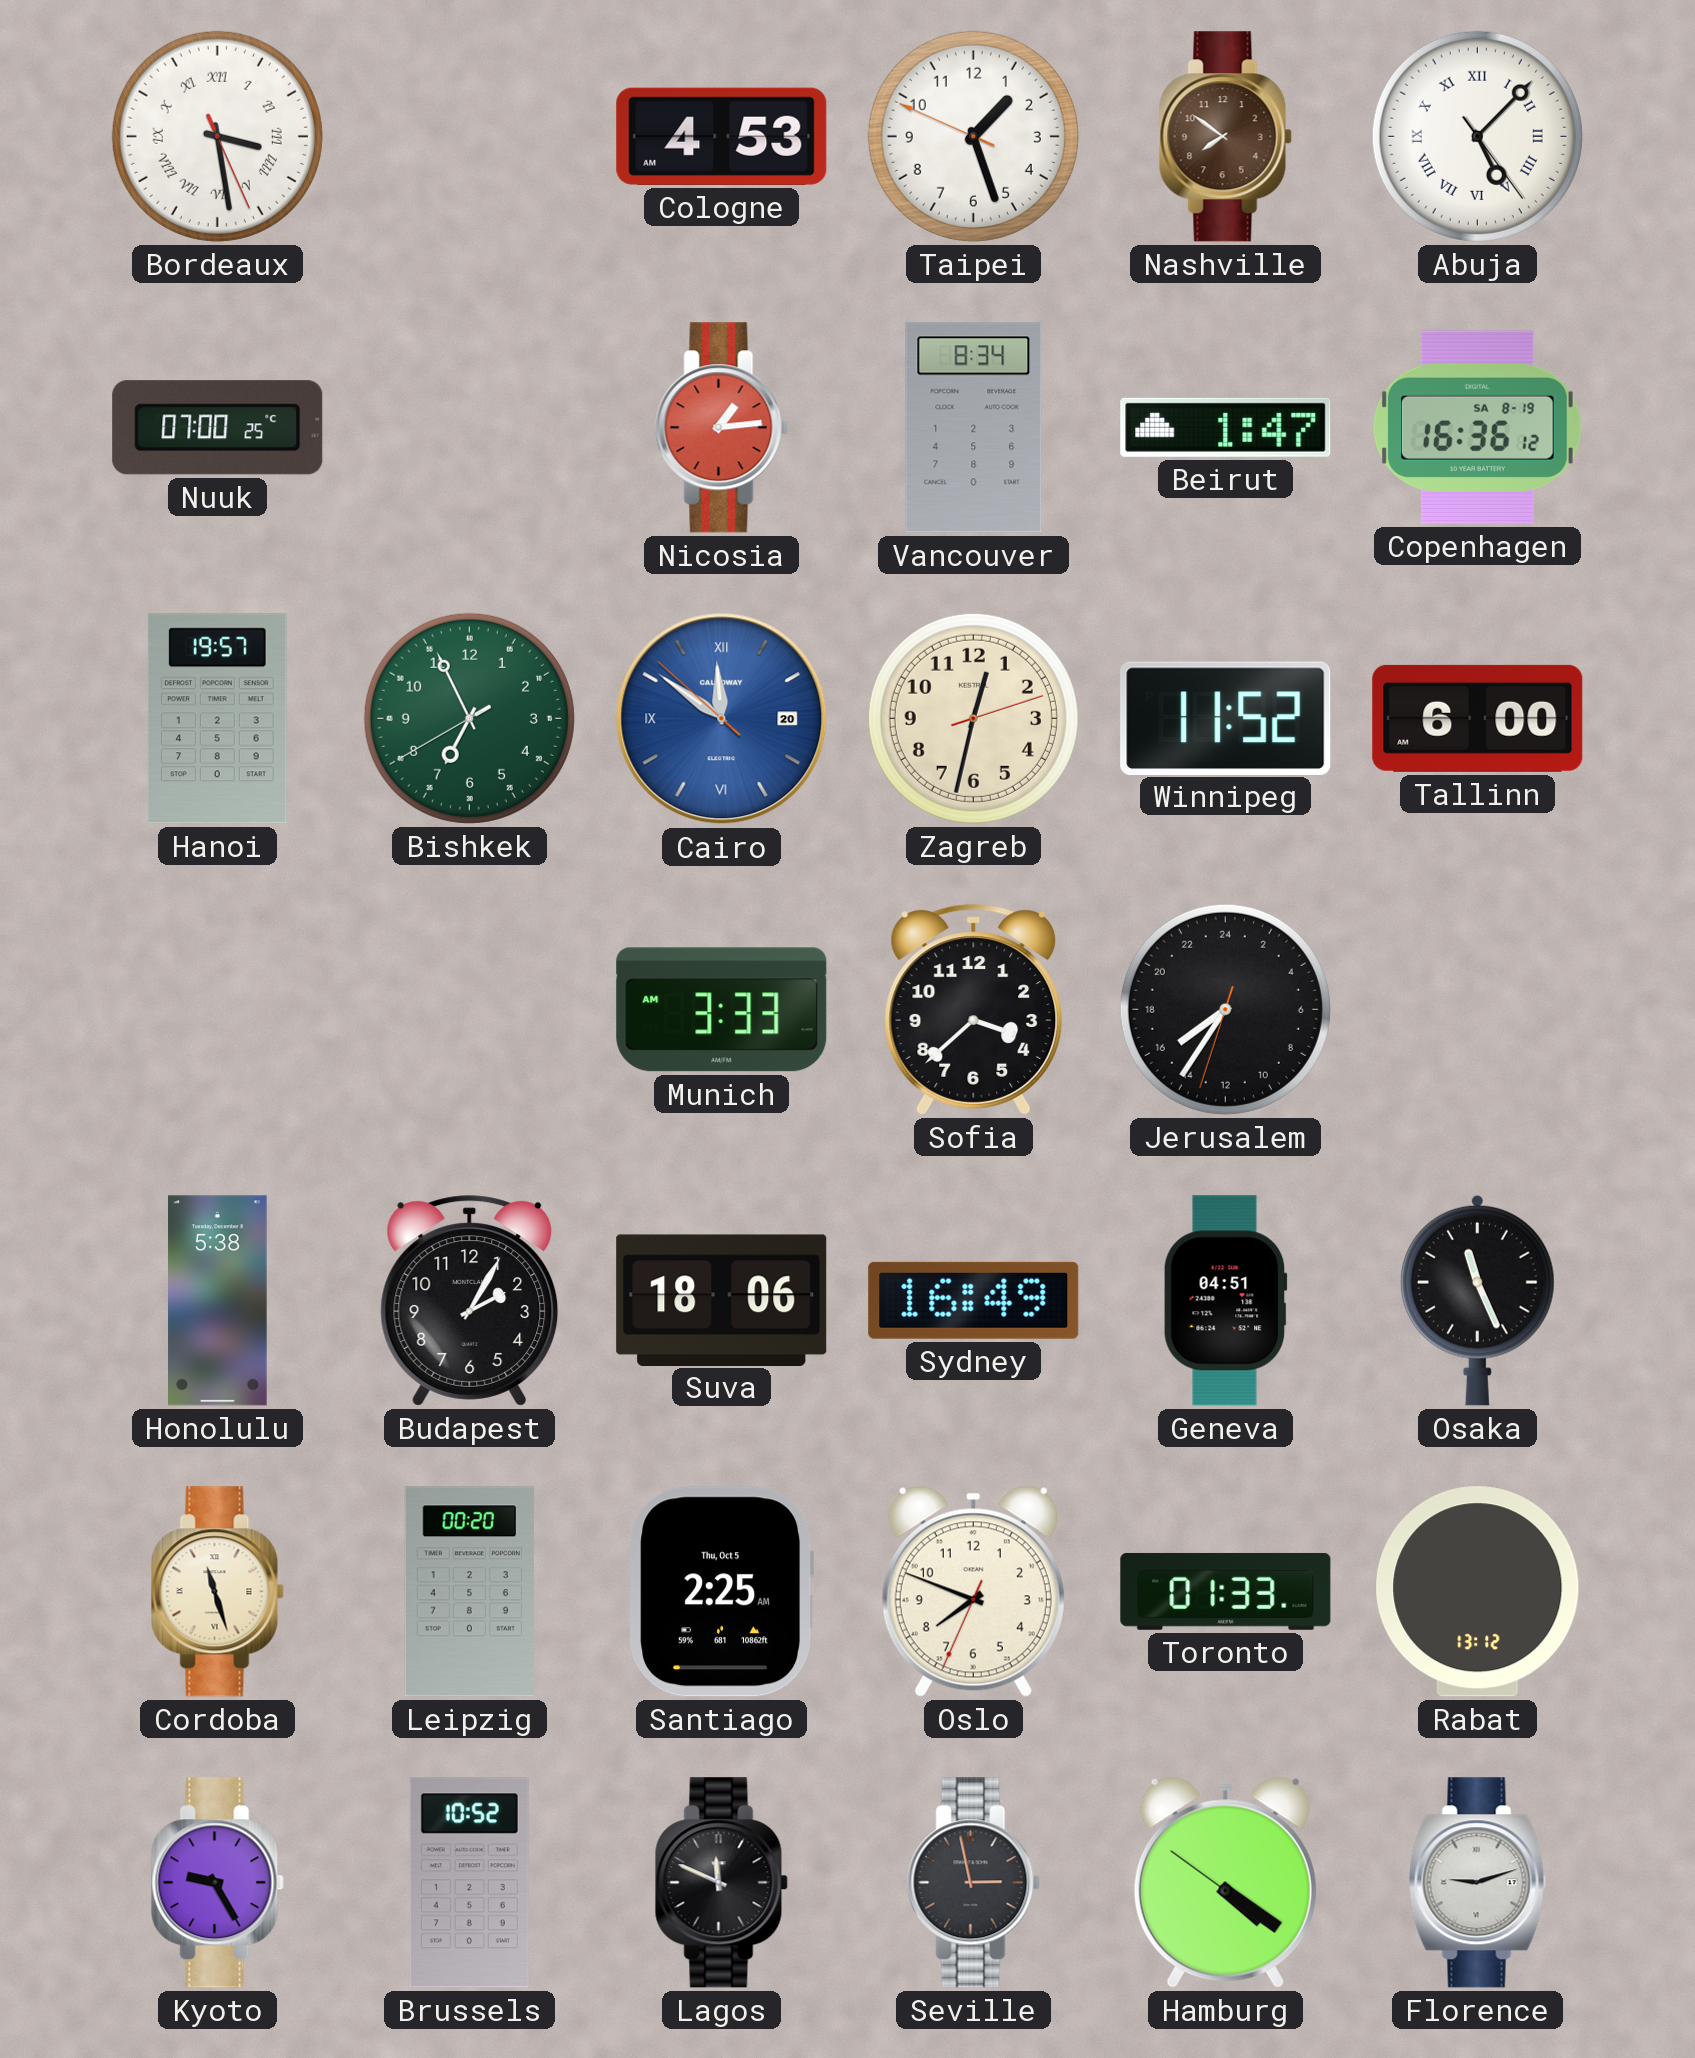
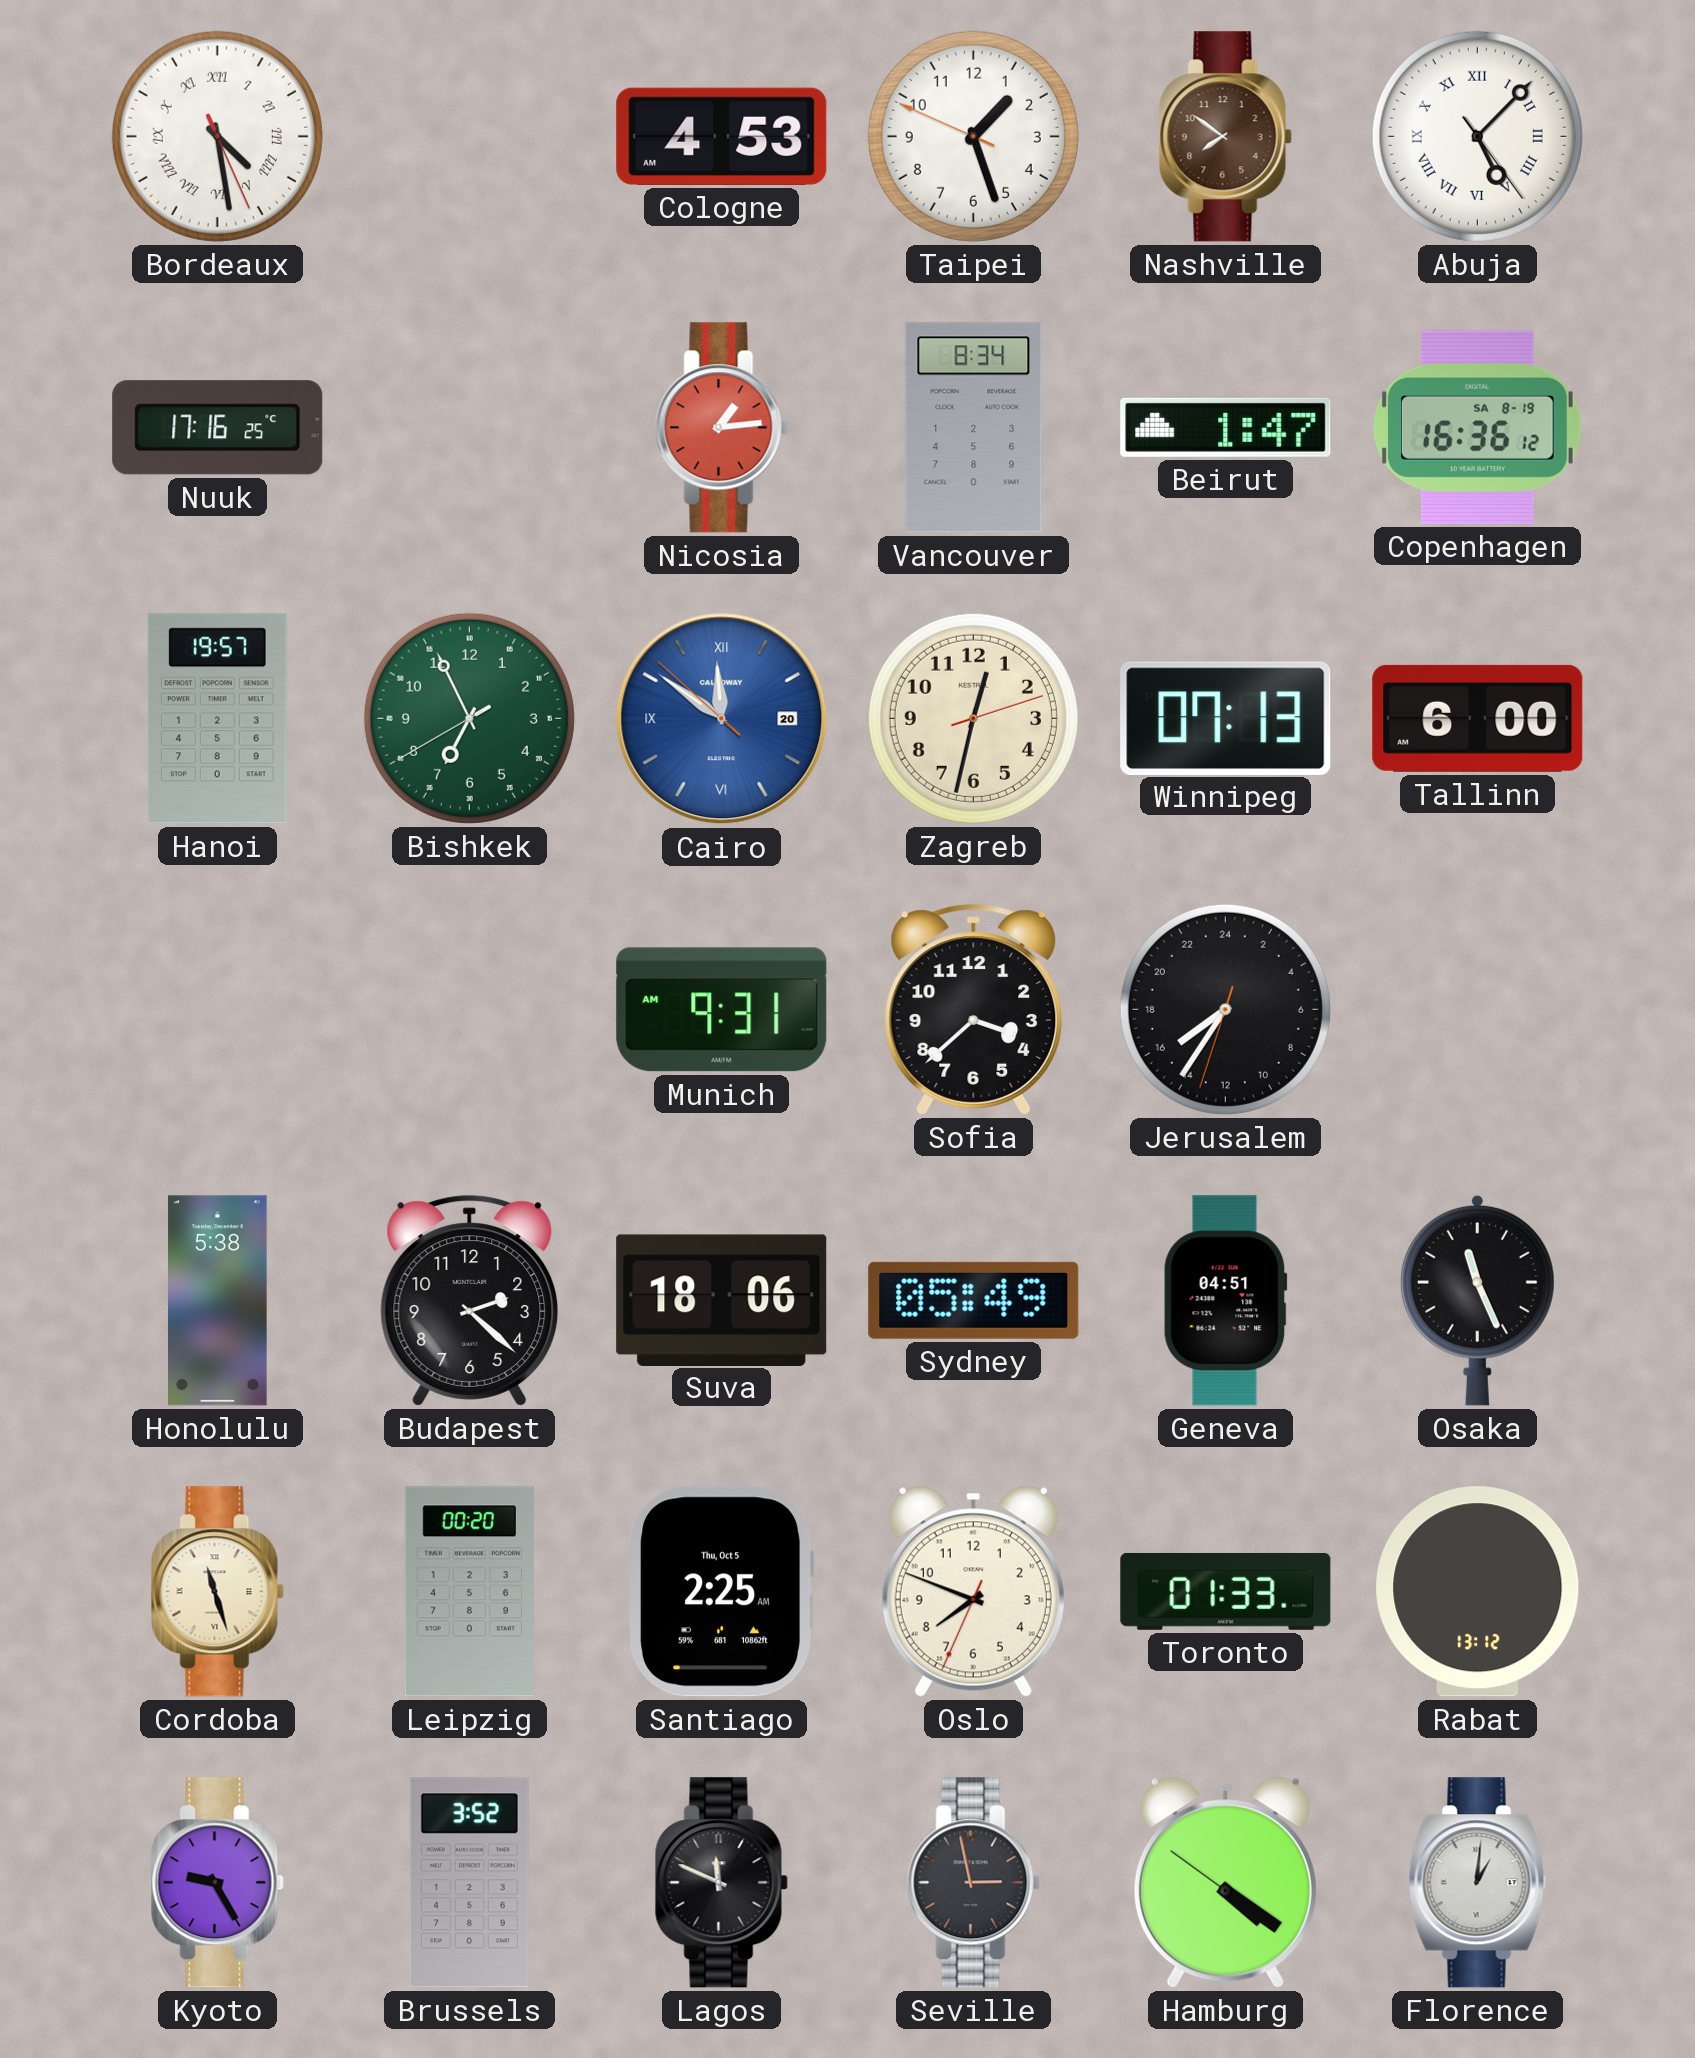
Bordeaux: 3:28 -> 4:28 (217, 136)
Nuuk: 07:00 -> 17:16 (218, 428)
Winnipeg: 11:52 -> 07:13 (1226, 718)
Munich: 3:33 -> 9:31 (722, 1010)
Budapest: 2:05 -> 2:22 (470, 1301)
Sydney: 16:49 -> 05:49 (974, 1300)
Brussels: 10:52 -> 3:52 (469, 1883)
Florence: 9:12 -> 1:01 (1477, 1883)
